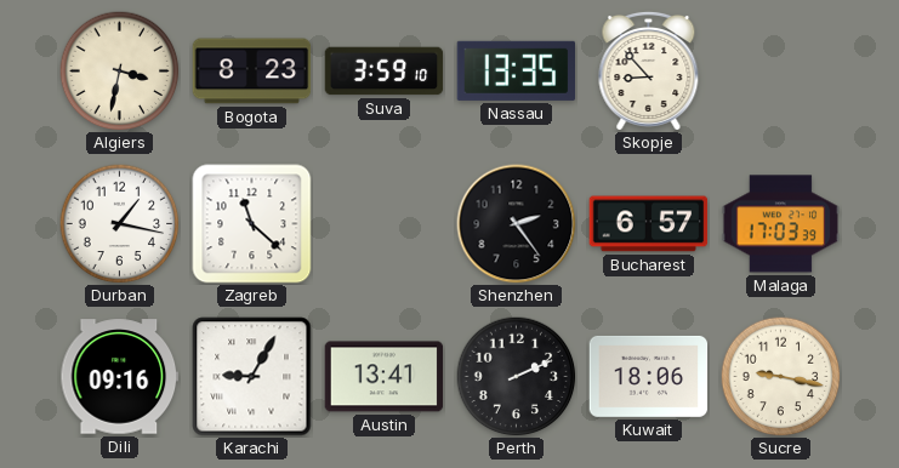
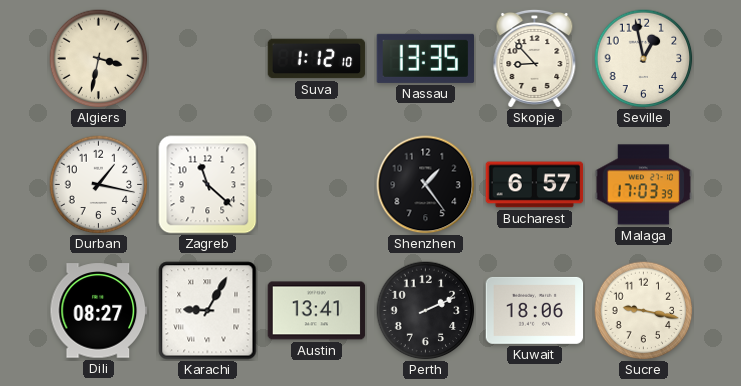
Bogota: 8:23 -> none (252, 72)
Suva: 3:59 -> 1:12 (317, 59)
Seville: none -> 12:58 (644, 59)
Shenzhen: 2:24 -> 1:24 (426, 185)
Dili: 09:16 -> 08:27 (99, 311)
